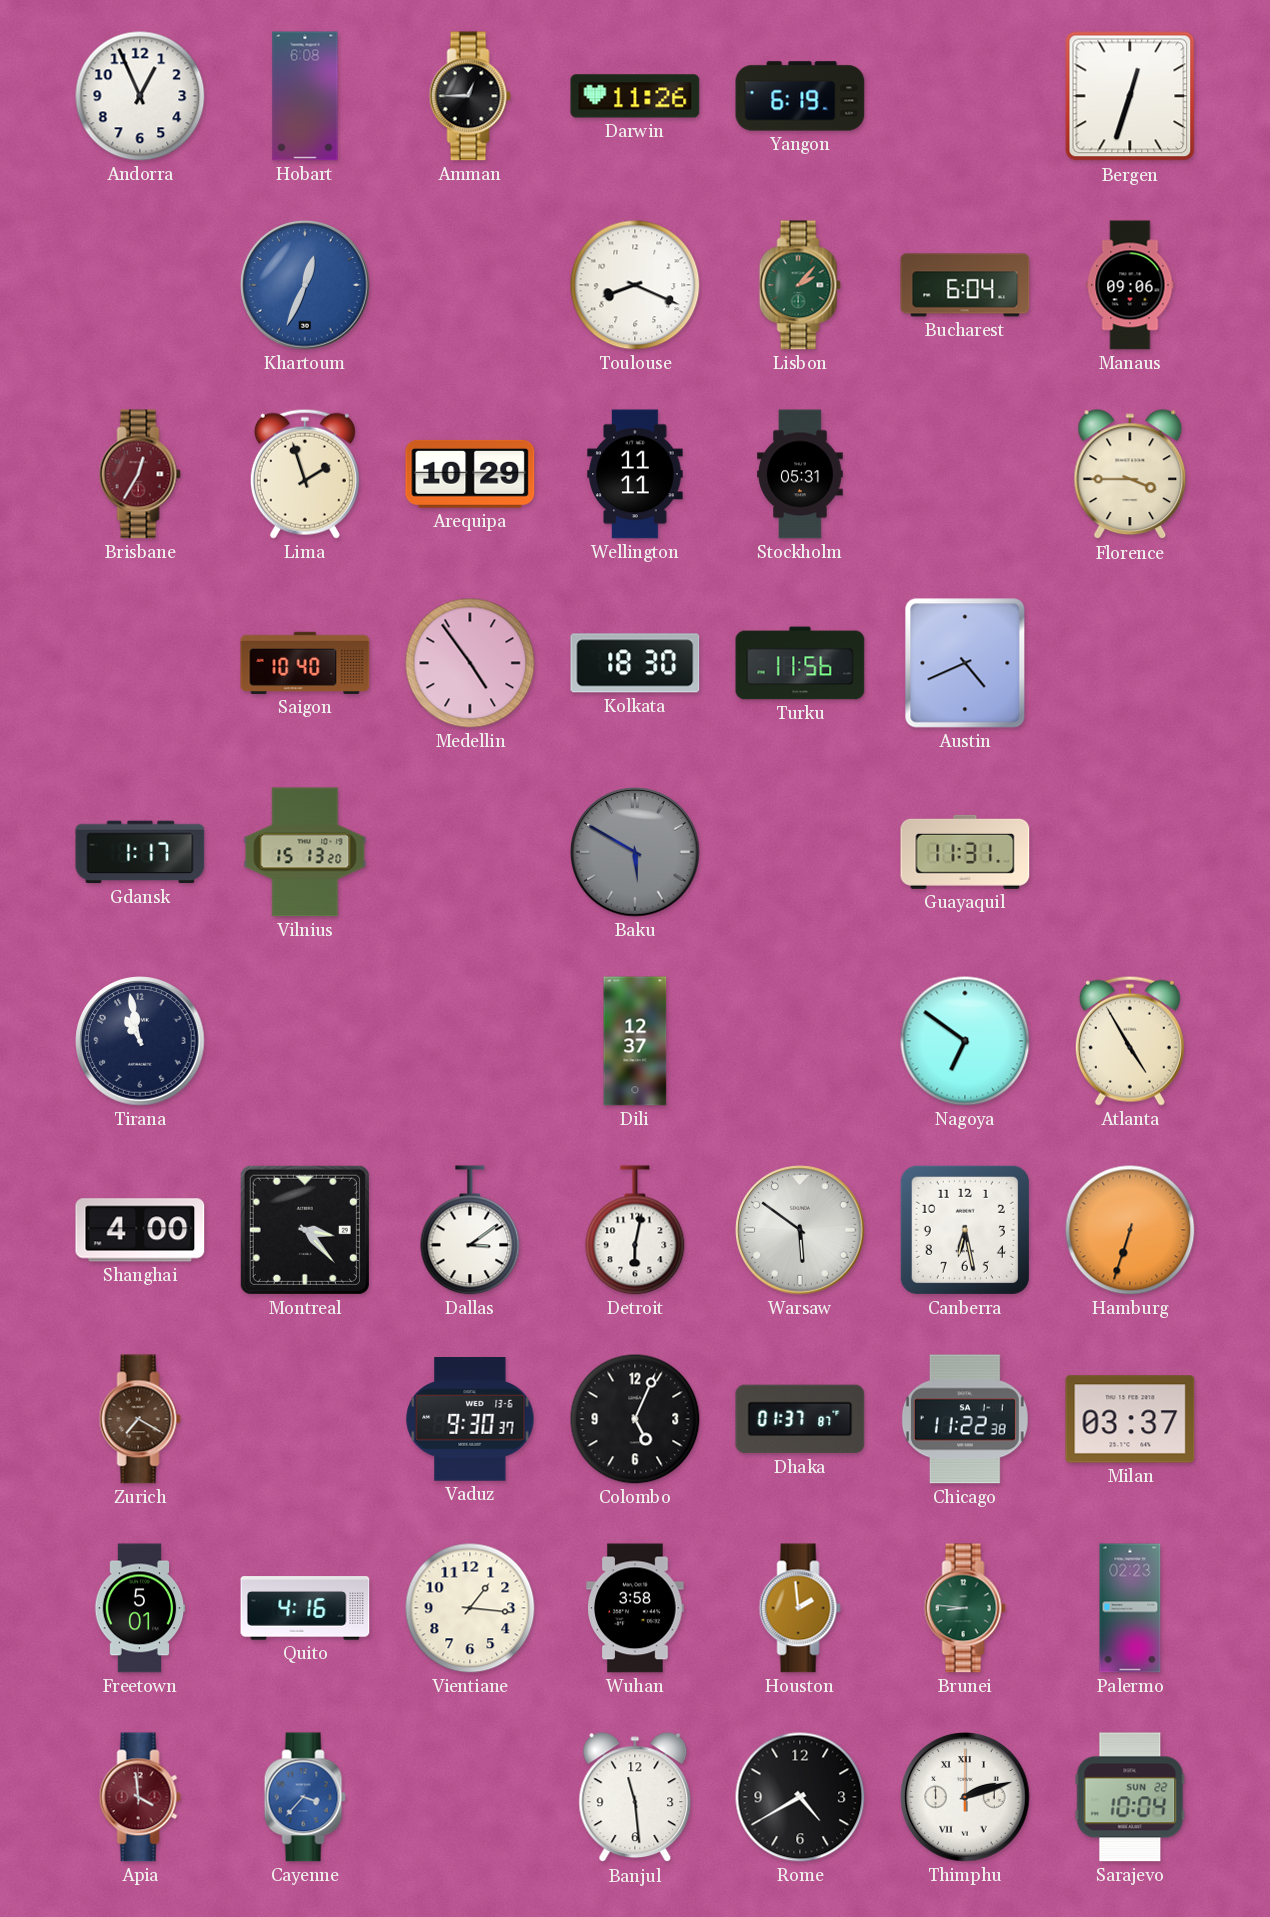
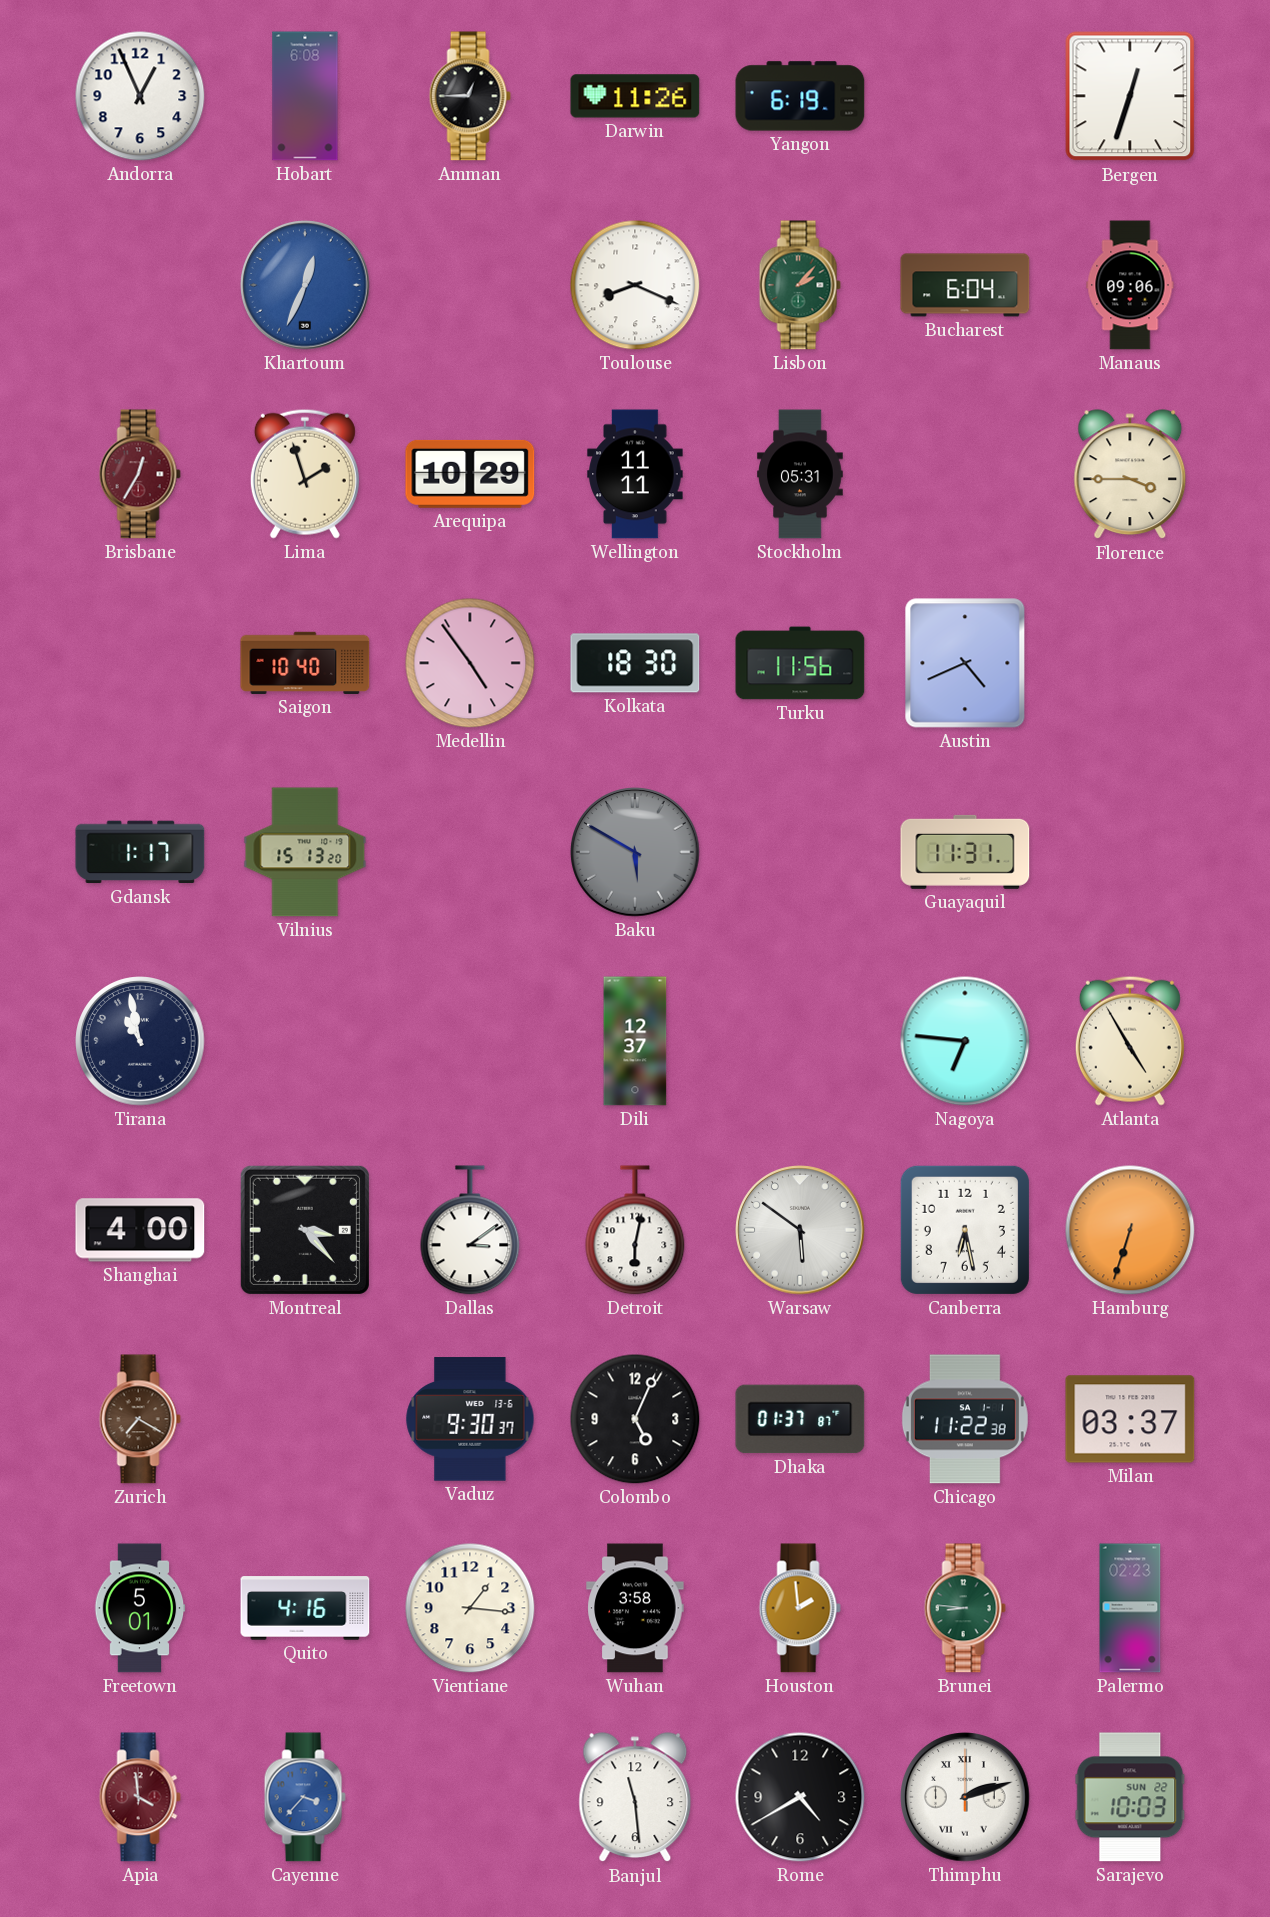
Nagoya: 6:51 -> 6:46 (965, 1041)
Sarajevo: 10:04 -> 10:03 (1130, 1797)
